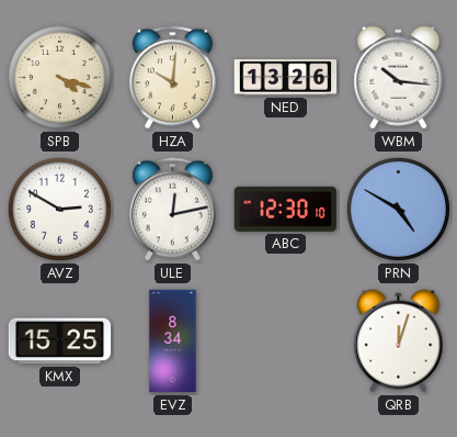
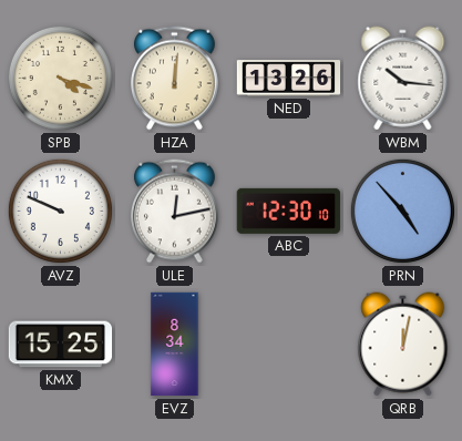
HZA: 10:01 -> 12:01 (174, 79)
AVZ: 2:50 -> 9:49 (60, 211)
PRN: 4:50 -> 4:53 (402, 211)
QRB: 12:03 -> 12:02 (403, 345)
